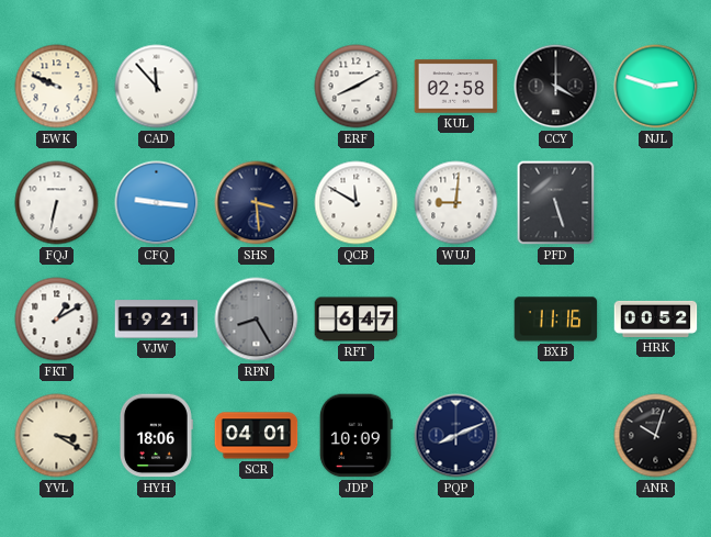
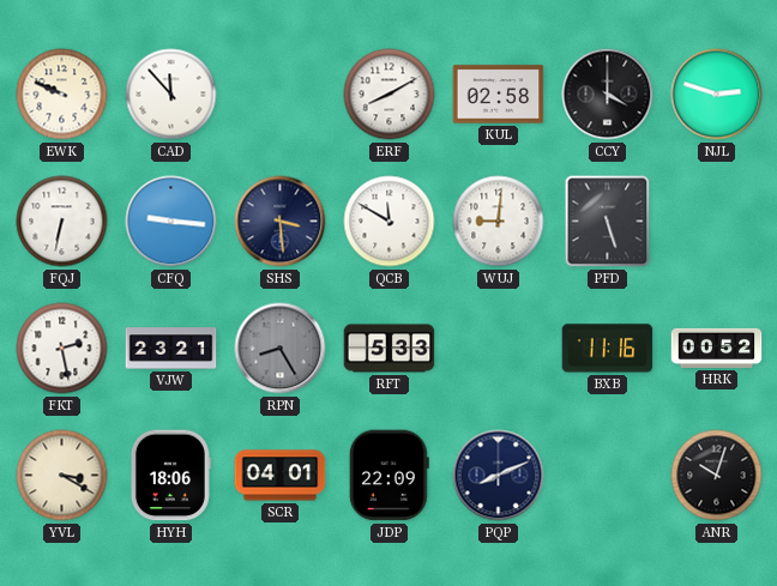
FKT: 1:10 -> 2:28 (62, 349)
VJW: 19:21 -> 23:21 (171, 349)
RFT: 6:47 -> 5:33 (390, 349)
JDP: 10:09 -> 22:09 (389, 476)
